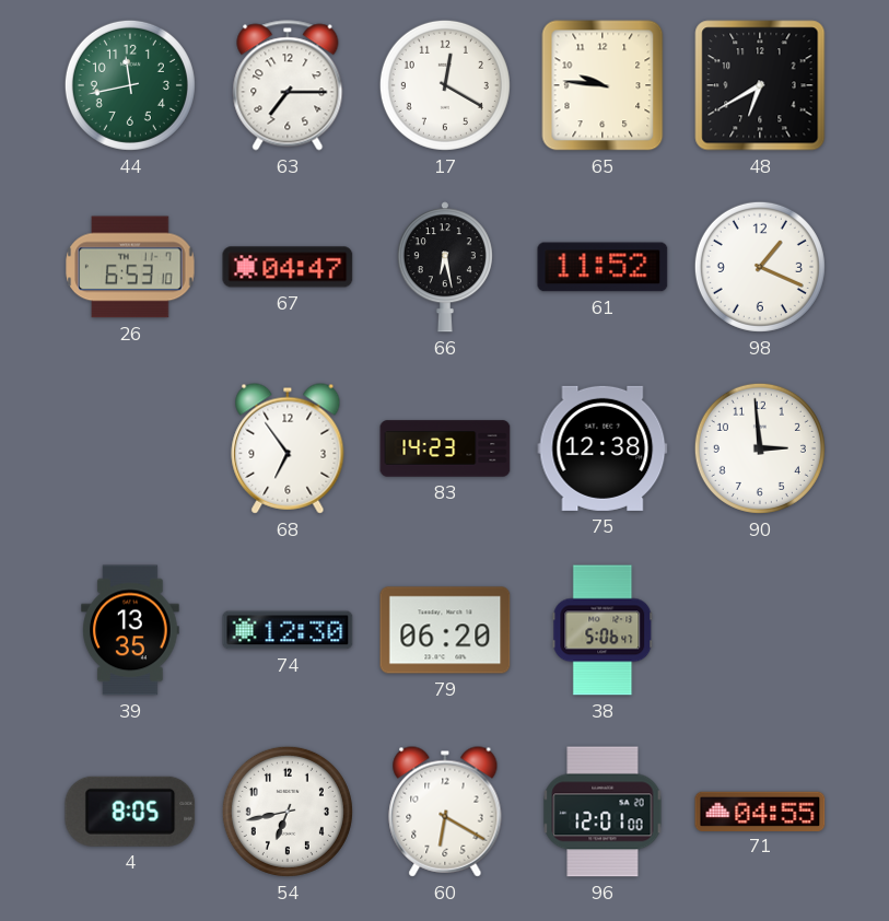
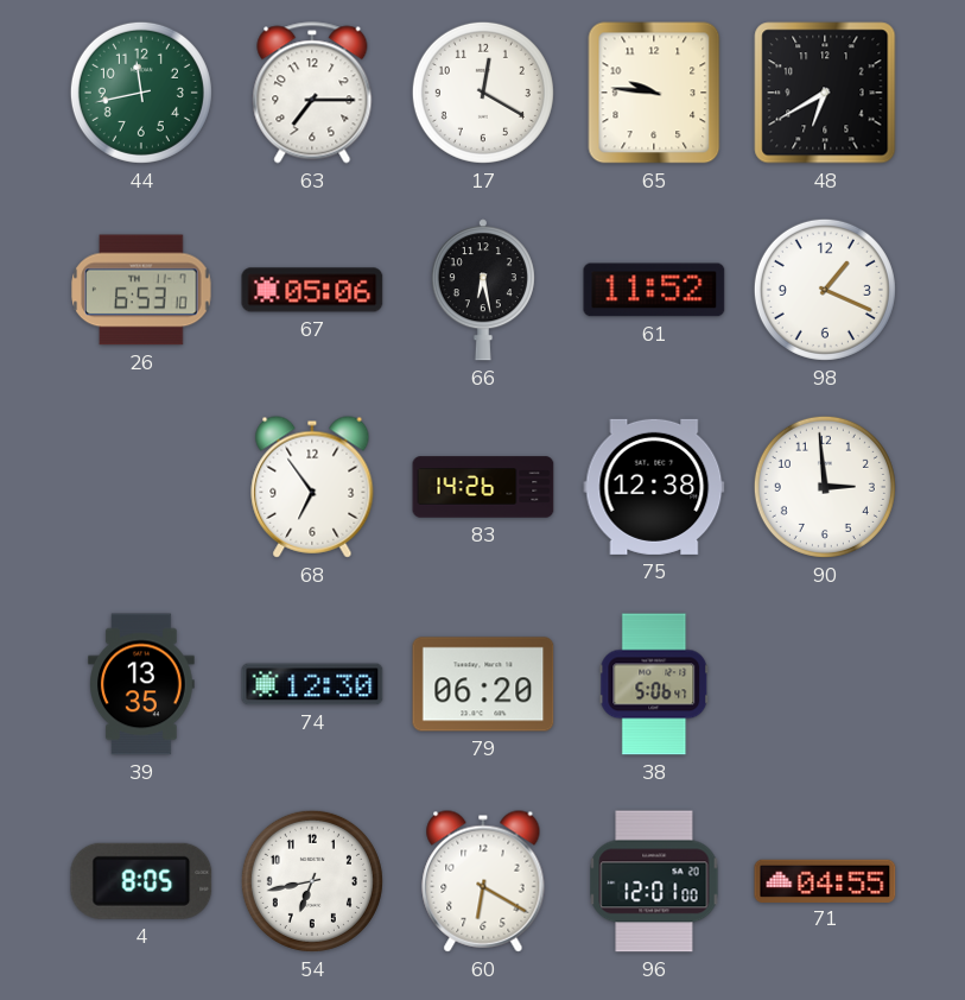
67: 04:47 -> 05:06 (312, 290)
83: 14:23 -> 14:26 (483, 487)
